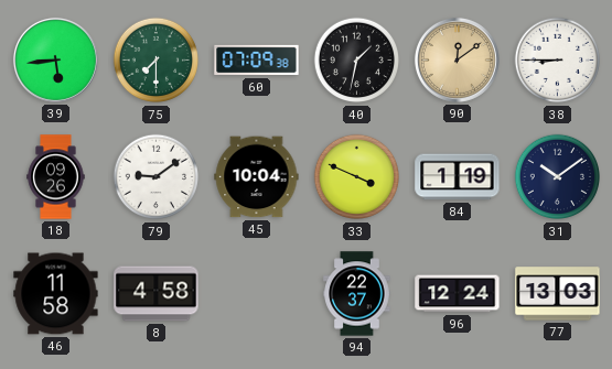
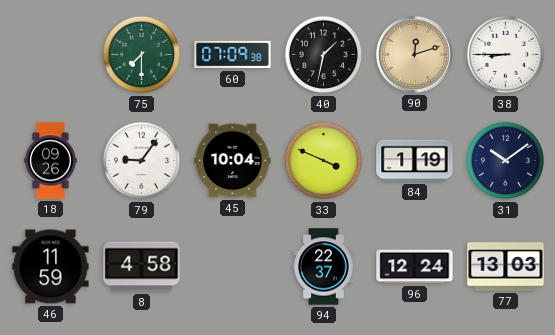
39: 5:44 -> none (55, 59)
90: 12:09 -> 12:12 (414, 54)
79: 9:09 -> 9:06 (142, 161)
46: 11:58 -> 11:59 (51, 267)
